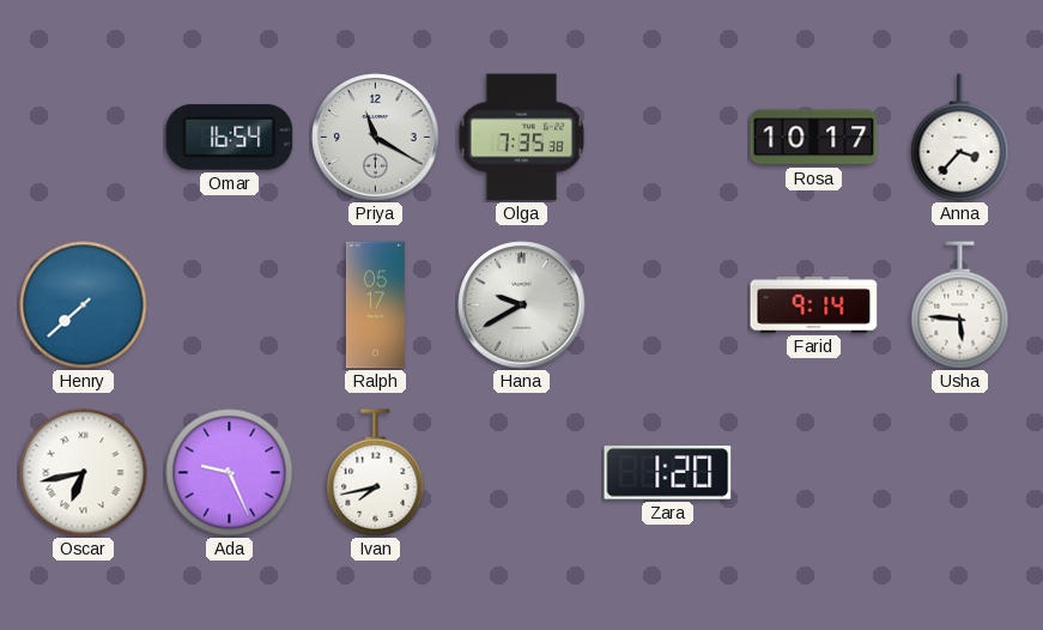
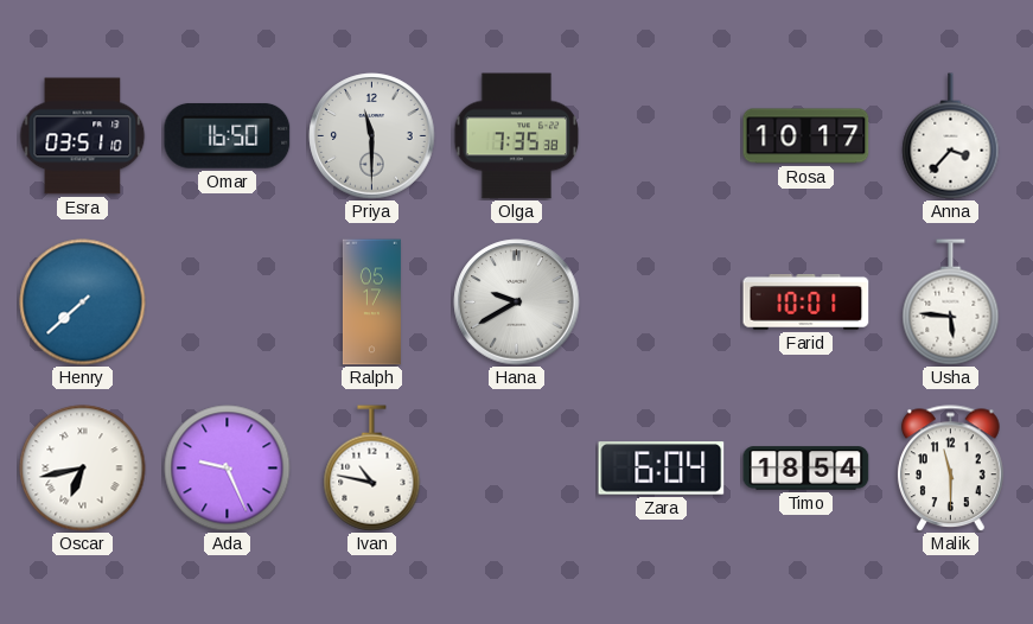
Esra: none -> 03:51 (83, 136)
Omar: 16:54 -> 16:50 (228, 135)
Priya: 11:20 -> 11:30 (372, 136)
Farid: 9:14 -> 10:01 (806, 303)
Ivan: 7:43 -> 10:47 (372, 469)
Zara: 1:20 -> 6:04 (662, 469)
Timo: none -> 18:54 (806, 469)
Malik: none -> 11:30 (951, 469)
